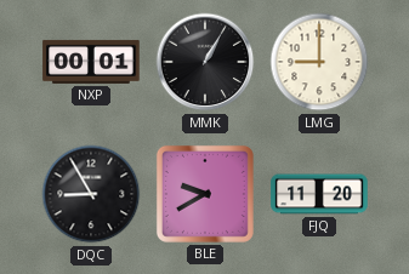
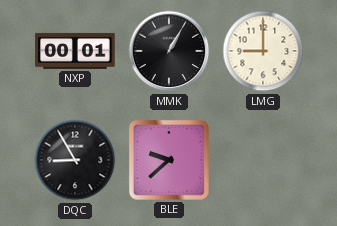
BLE: 9:40 -> 9:38 (169, 160)
FJQ: 11:20 -> none (319, 194)
